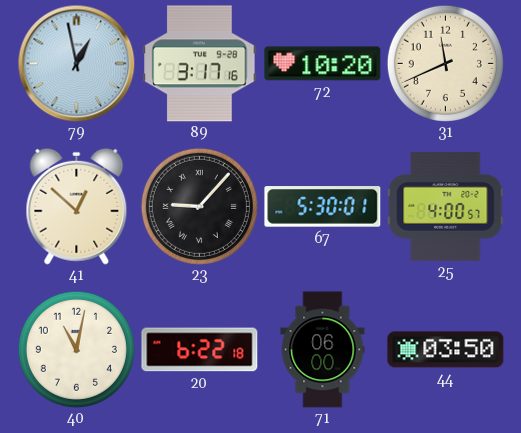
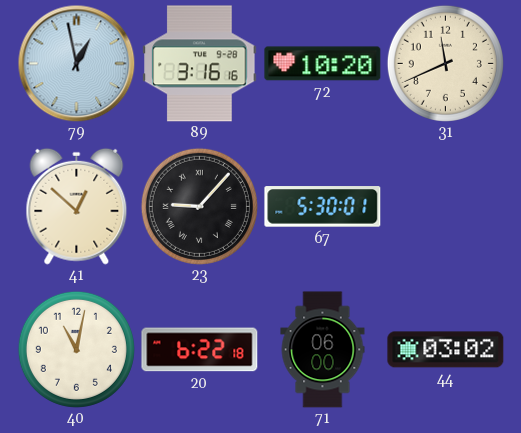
89: 3:17 -> 3:16 (200, 64)
25: 4:00 -> none (446, 206)
44: 03:50 -> 03:02 (446, 350)
